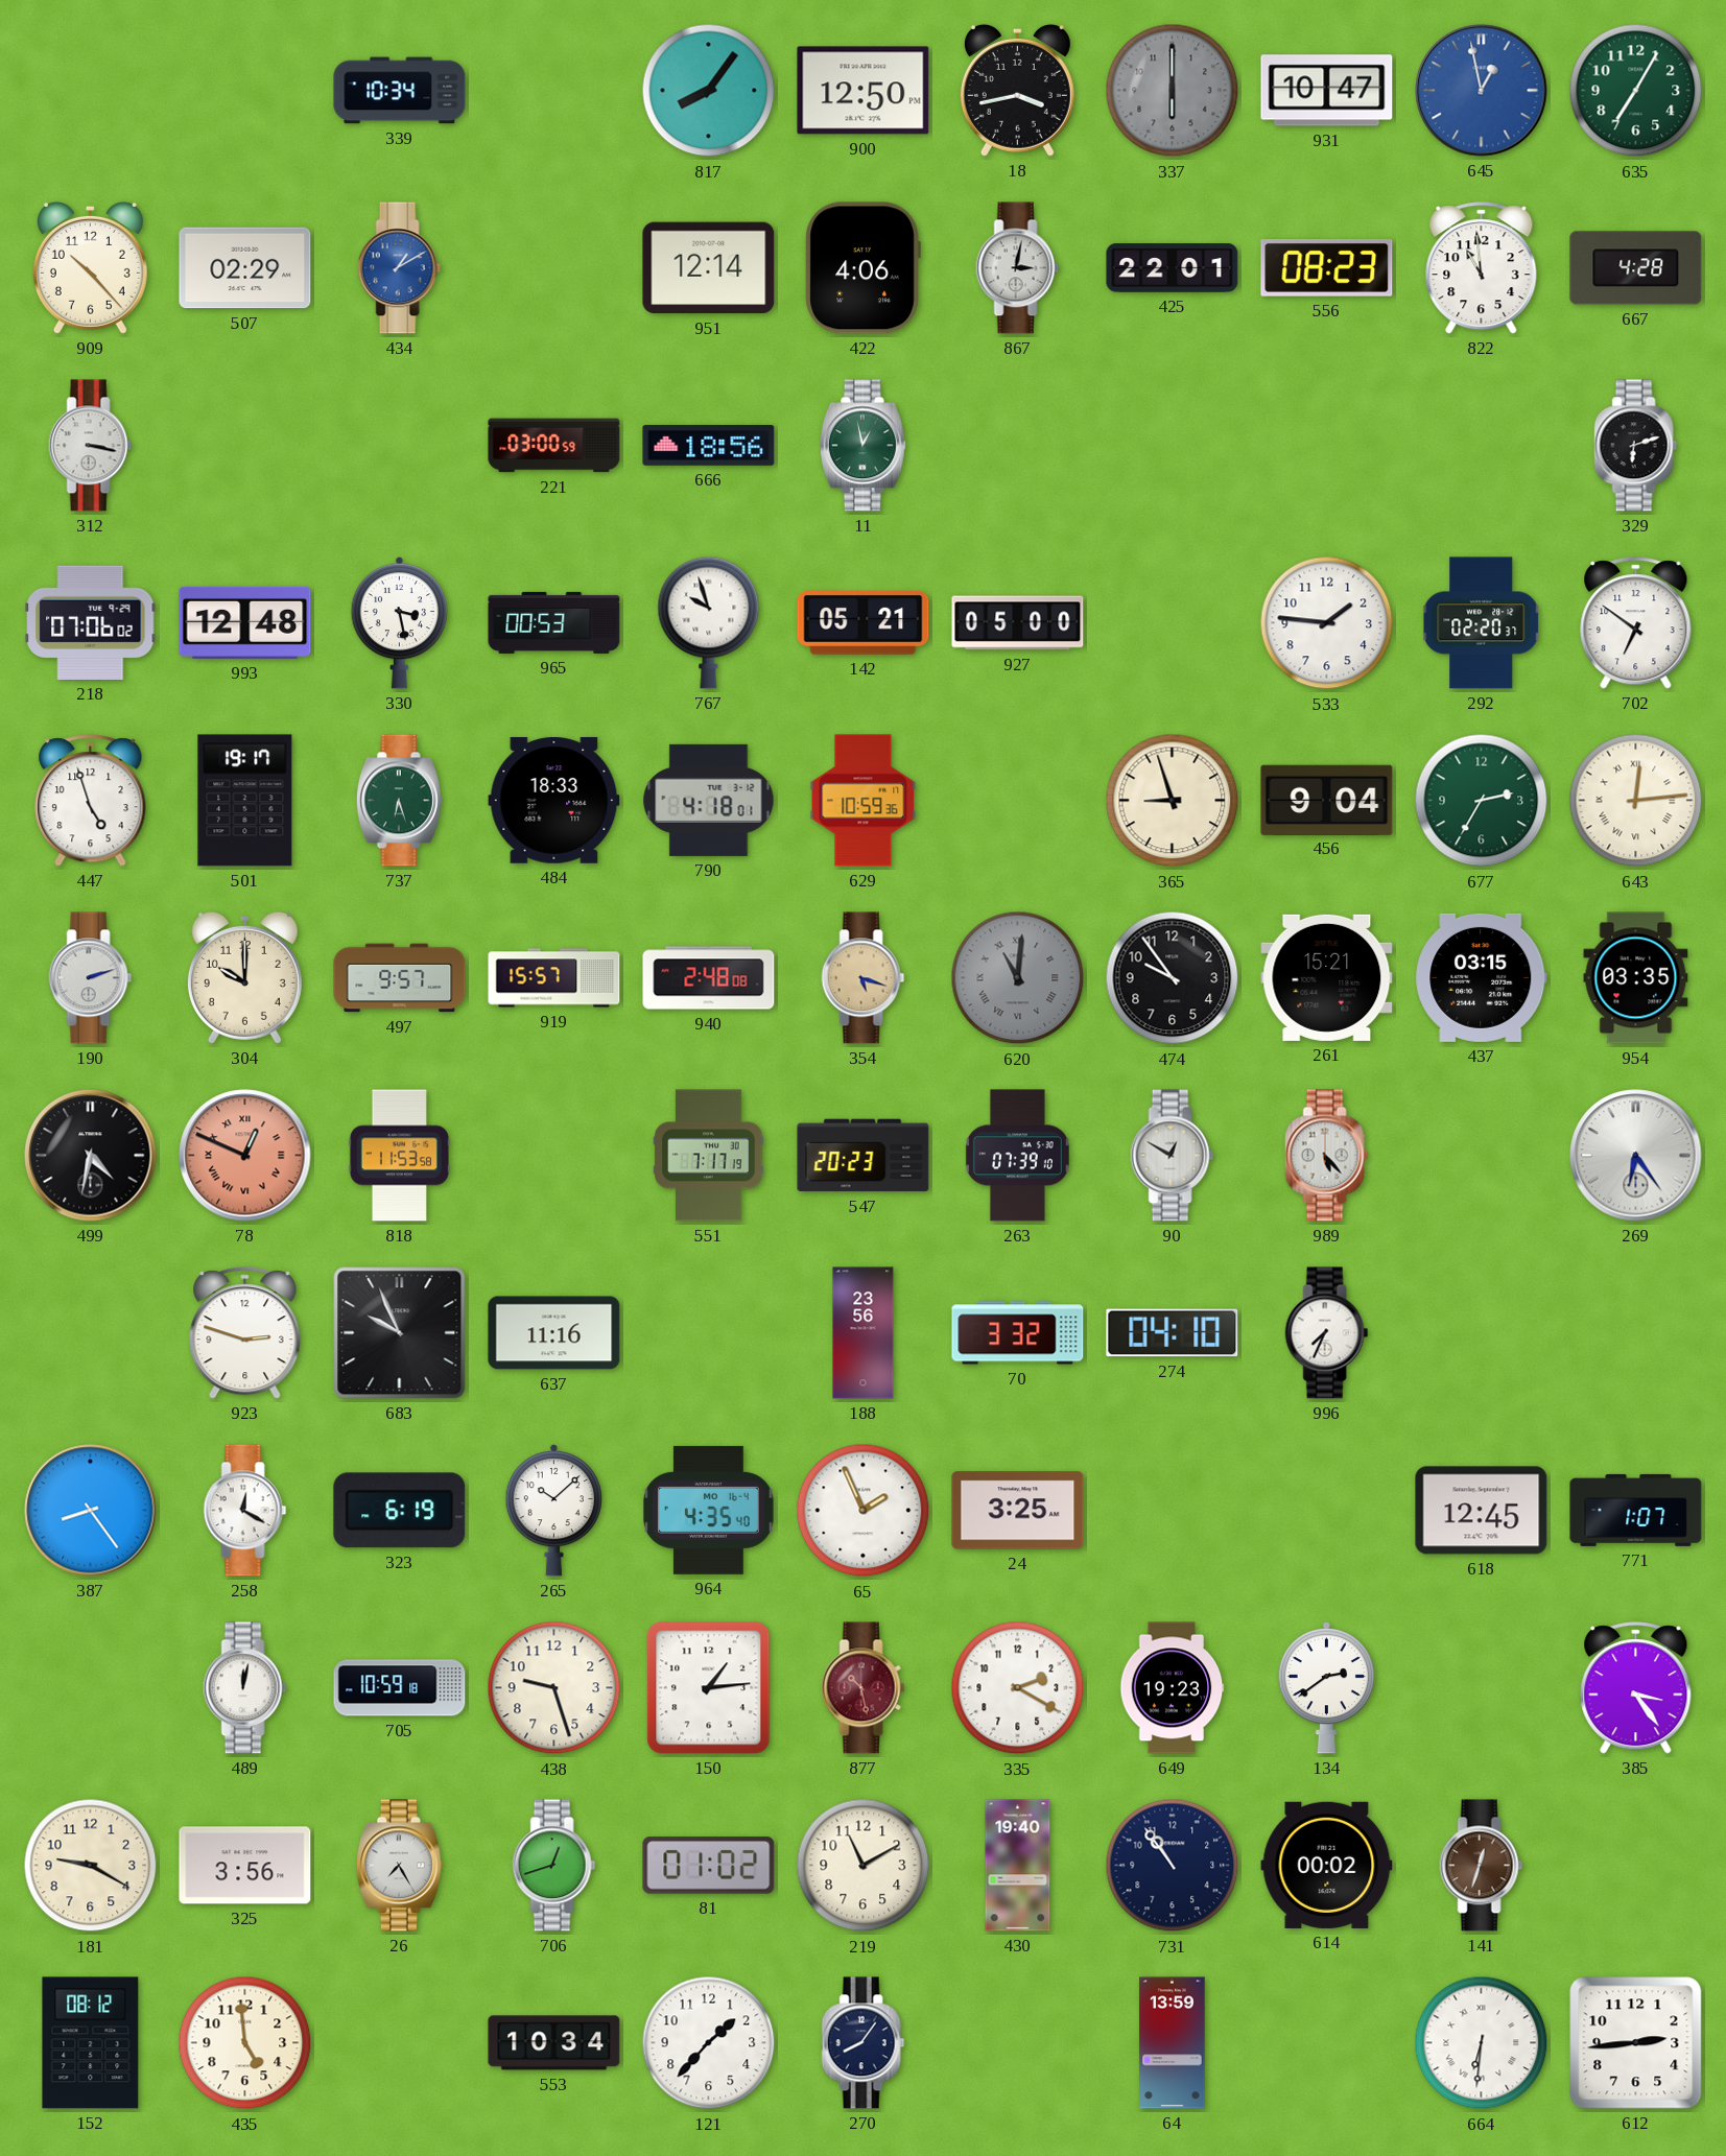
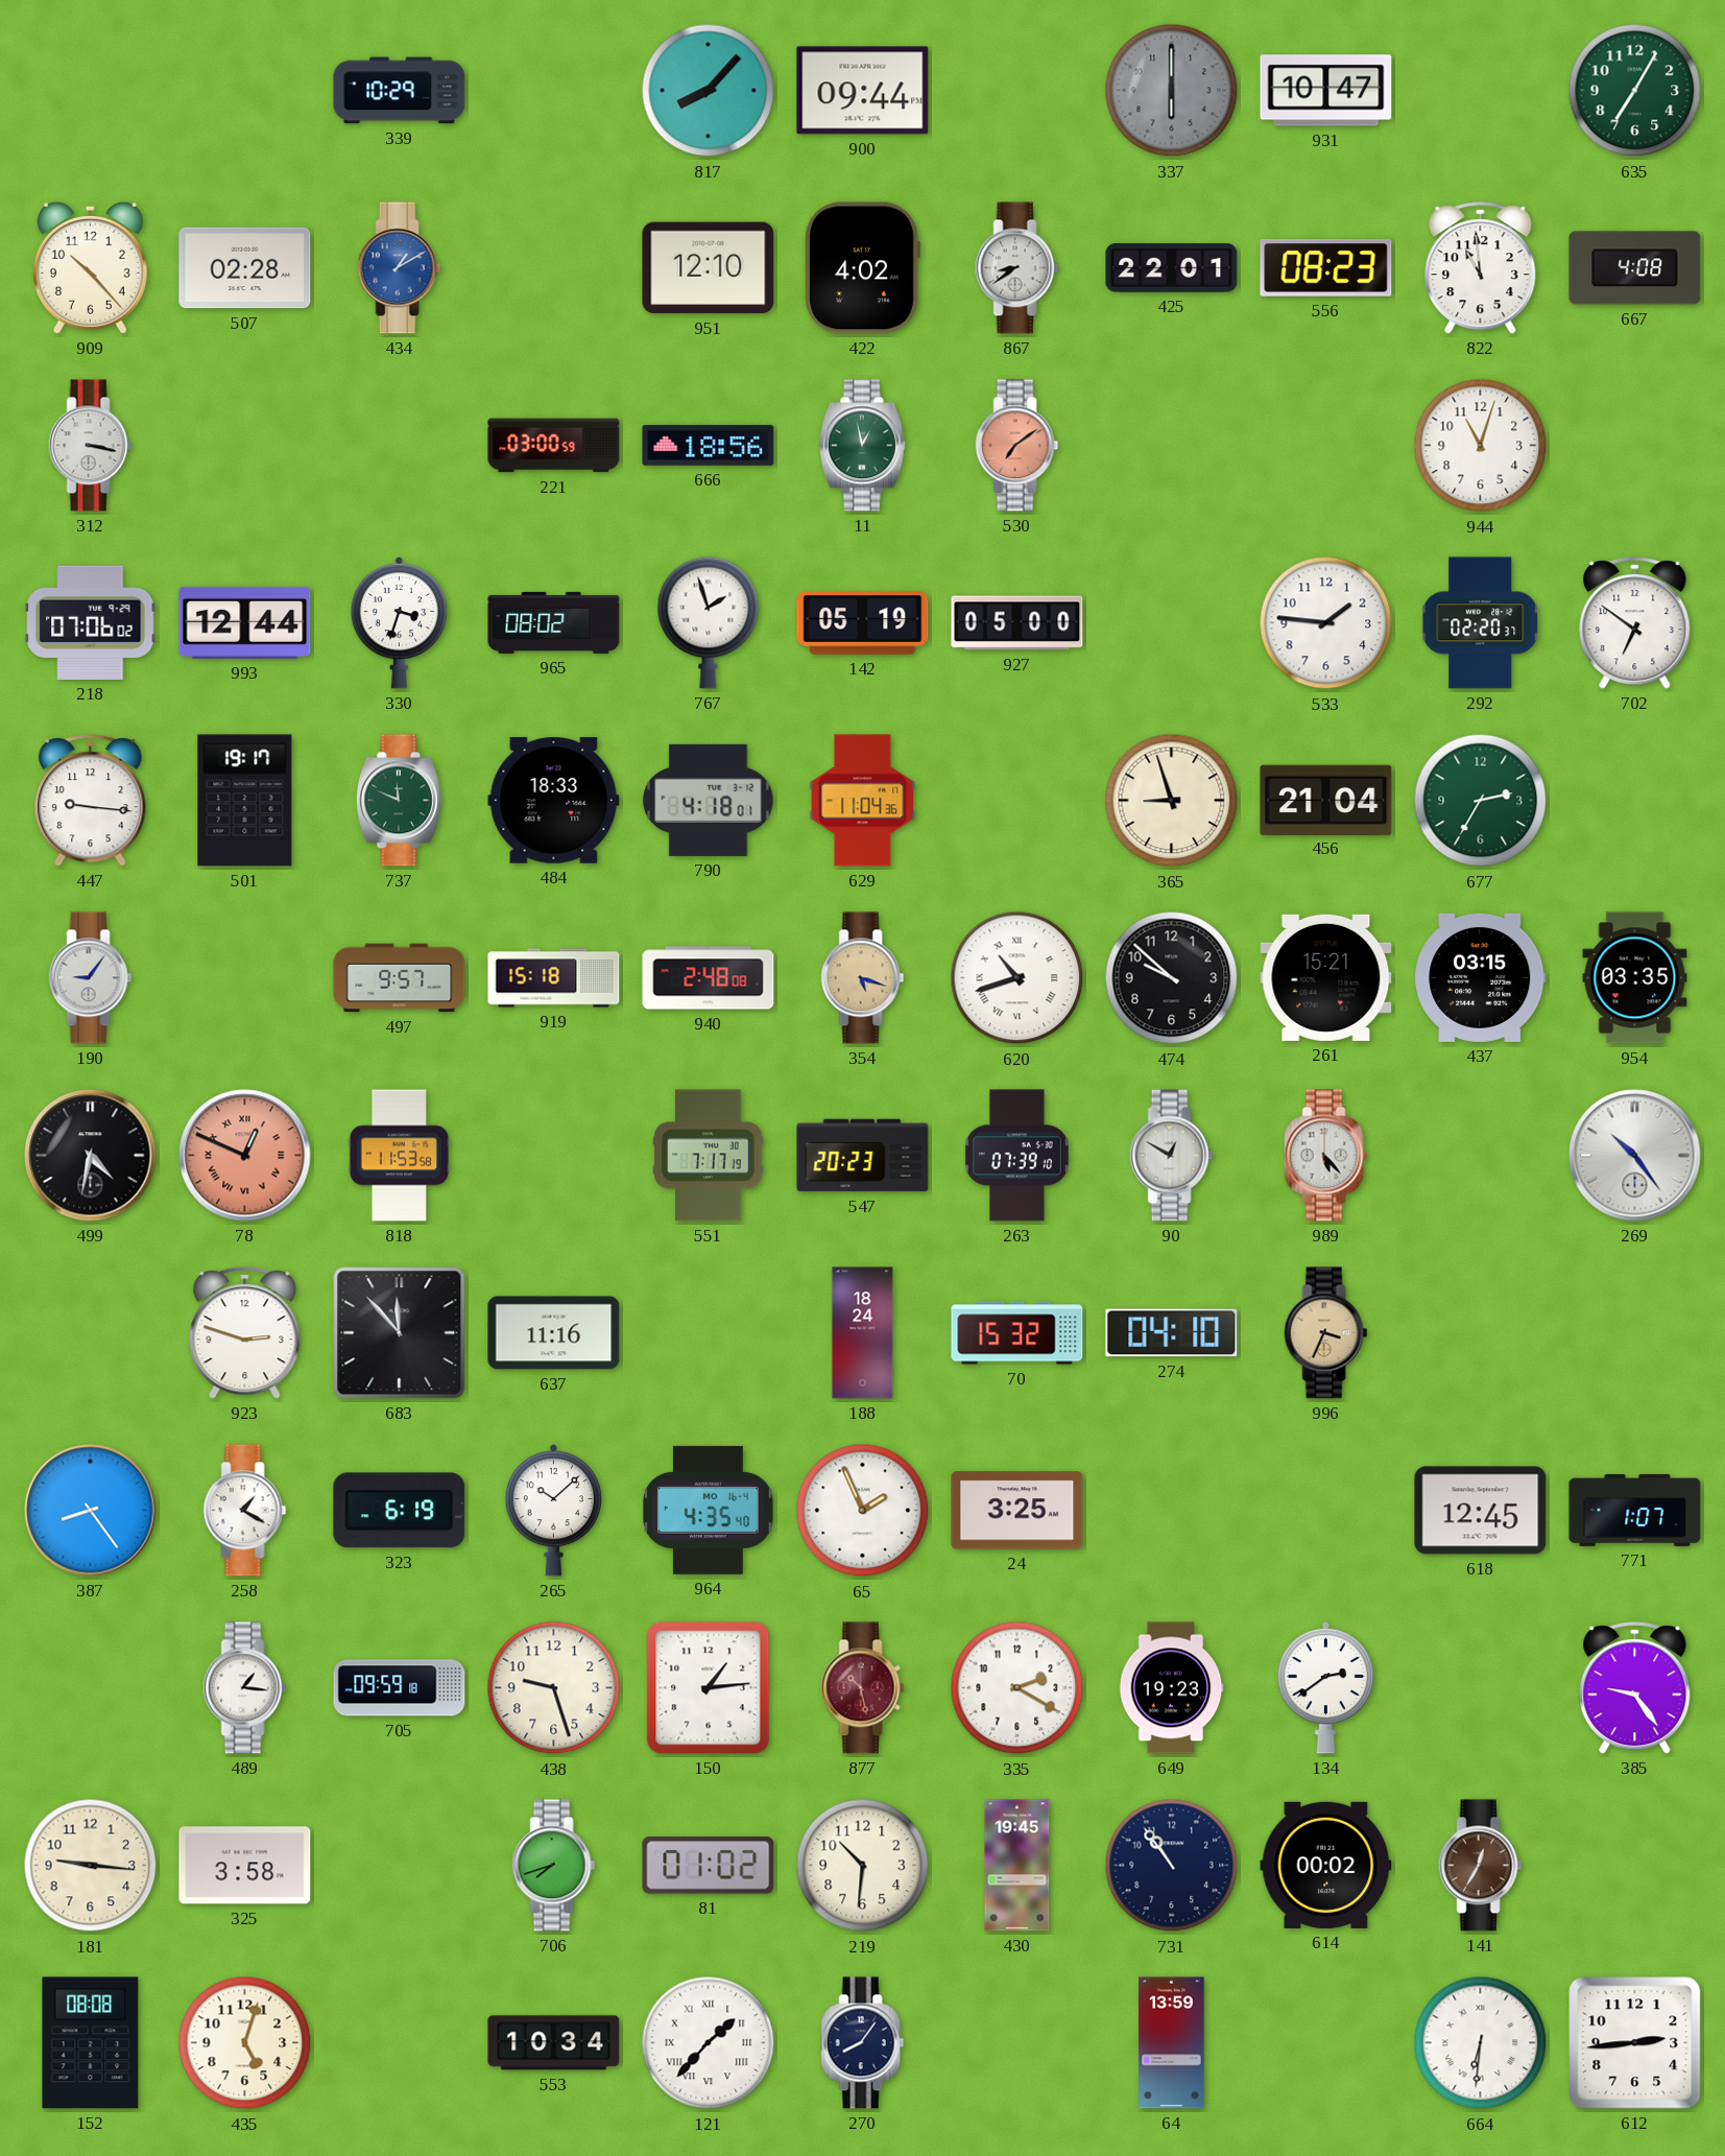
339: 10:34 -> 10:29 (400, 91)
817: 8:06 -> 8:07 (709, 91)
900: 12:50 -> 09:44 (863, 91)
18: 3:43 -> none (1017, 90)
645: 12:58 -> none (1482, 91)
507: 02:29 -> 02:28 (245, 268)
951: 12:14 -> 12:10 (709, 268)
422: 4:06 -> 4:02 (862, 268)
867: 3:02 -> 8:39 (1017, 268)
667: 4:28 -> 4:08 (1635, 268)
530: none -> 7:09 (1017, 446)
944: none -> 11:03 (1481, 446)
329: 6:12 -> none (1636, 446)
993: 12:48 -> 12:44 (245, 622)
330: 3:28 -> 3:33 (399, 622)
965: 00:53 -> 08:02 (554, 622)
767: 9:57 -> 1:57 (709, 622)
142: 05:21 -> 05:19 (863, 623)
447: 4:57 -> 9:16 (91, 801)
737: 6:27 -> 11:49 (399, 801)
629: 10:59 -> 11:04 (863, 801)
456: 9:04 -> 21:04 (1326, 800)
643: 12:14 -> none (1636, 801)
190: 2:12 -> 9:06 (91, 978)
304: 10:00 -> none (244, 977)
919: 15:57 -> 15:18 (554, 978)
620: 11:01 -> 10:42 (1017, 978)
620 dial: grey -> white (1017, 978)
474: 9:54 -> 9:52 (1172, 978)
269: 6:24 -> 10:24 (1635, 1156)
683: 9:56 -> 11:53 (400, 1333)
188: 23:56 -> 18:24 (863, 1333)
70: 3:32 -> 15:32 (1017, 1333)
996: 7:34 -> 3:34 (1326, 1333)
996 dial: white -> champagne (1326, 1333)
258: 12:20 -> 1:20 (245, 1511)
489: 12:02 -> 1:16 (245, 1688)
705: 10:59 -> 09:59 (400, 1688)
385: 3:24 -> 9:24 (1635, 1688)
181: 9:20 -> 9:16 (91, 1866)
325: 3:56 -> 3:58 (245, 1866)
26: 7:25 -> none (399, 1866)
706: 12:42 -> 7:42 (554, 1866)
219: 11:10 -> 10:31 (863, 1866)
430: 19:40 -> 19:45 (1017, 1866)
141: 12:33 -> 12:35 (1481, 1866)
152: 08:12 -> 08:08 (91, 2043)
435: 4:59 -> 5:03 (245, 2043)
121 numerals: Arabic -> Roman (709, 2043)
